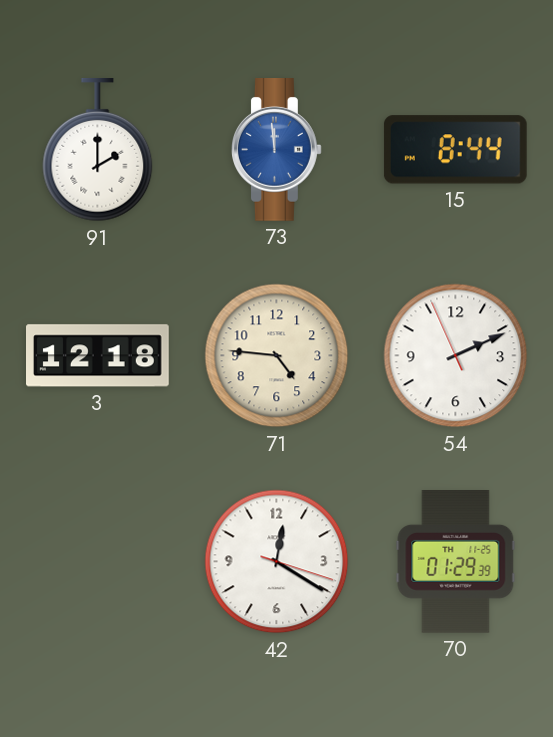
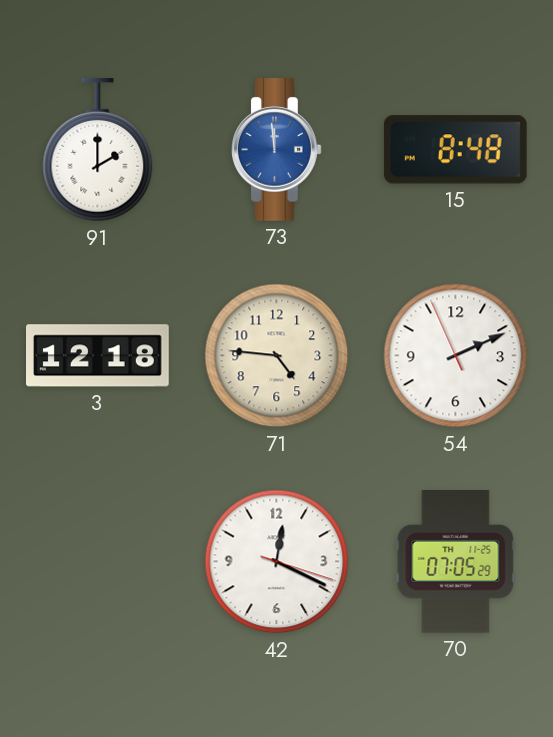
15: 8:44 -> 8:48 (455, 150)
42: 12:20 -> 12:19 (277, 562)
70: 01:29 -> 07:05 (456, 562)
